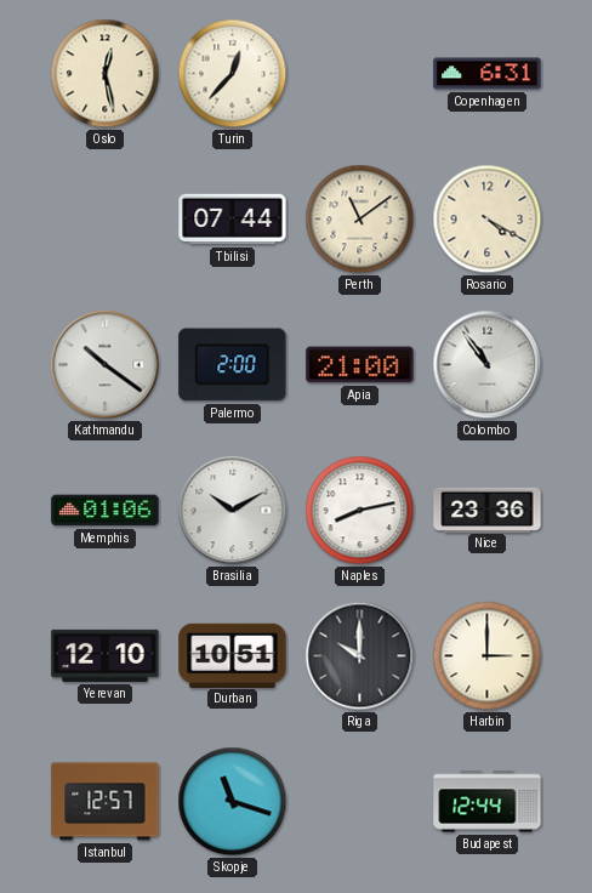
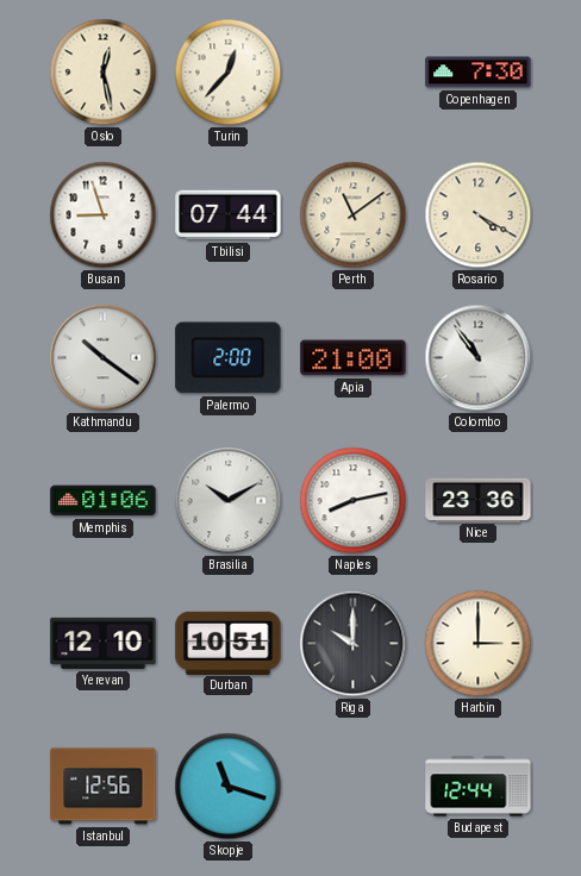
Copenhagen: 6:31 -> 7:30 (479, 73)
Busan: none -> 8:57 (104, 215)
Istanbul: 12:57 -> 12:56 (104, 787)
